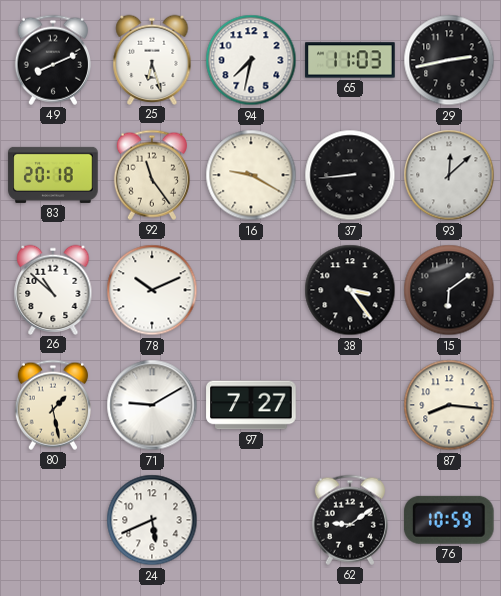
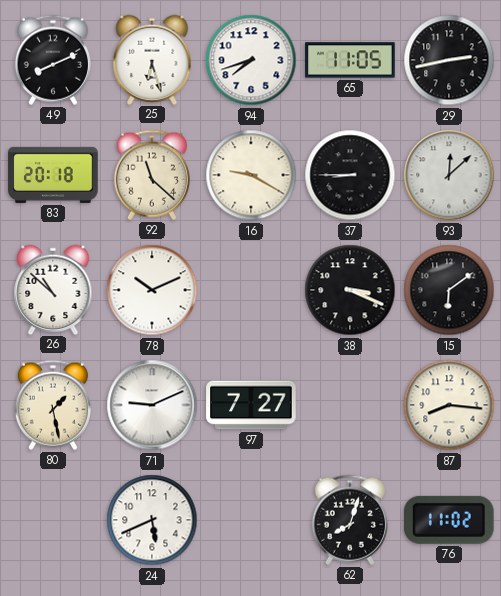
94: 7:32 -> 7:42 (251, 60)
65: 11:03 -> 11:05 (350, 60)
92: 11:24 -> 11:22 (152, 175)
37: 8:44 -> 8:45 (350, 175)
38: 3:24 -> 3:19 (350, 290)
71: 9:10 -> 9:11 (152, 405)
62: 9:09 -> 8:03 (350, 520)
76: 10:59 -> 11:02 (449, 520)
